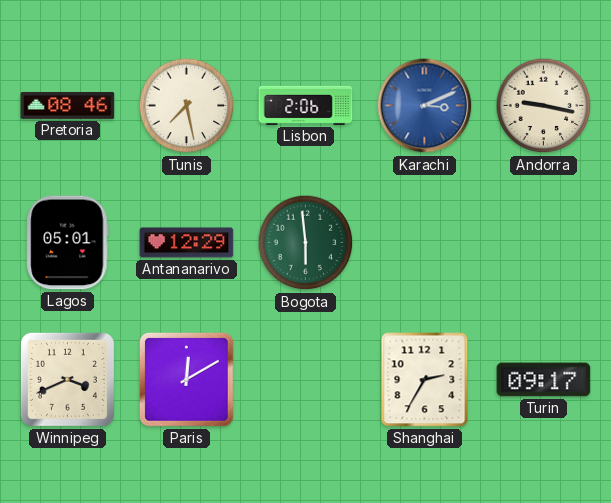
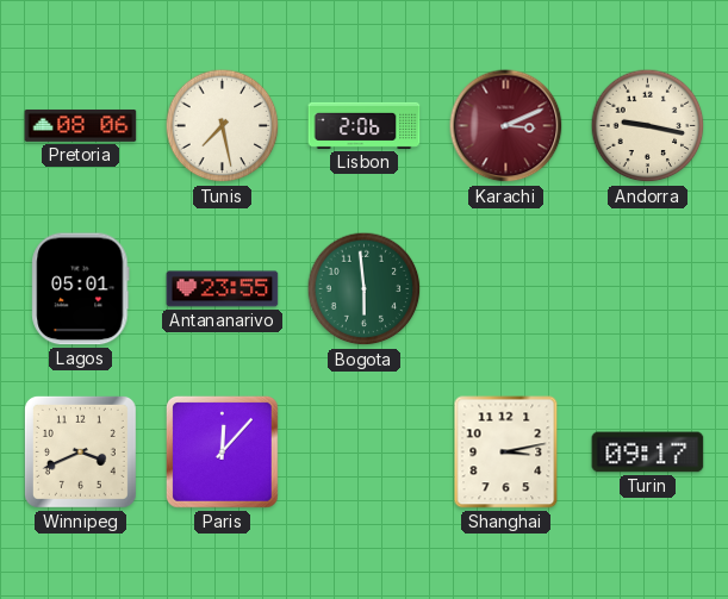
Pretoria: 08:46 -> 08:06 (81, 126)
Karachi dial: blue -> burgundy (506, 126)
Antananarivo: 12:29 -> 23:55 (223, 289)
Paris: 12:10 -> 12:07 (222, 451)
Shanghai: 2:35 -> 3:13 (506, 453)
